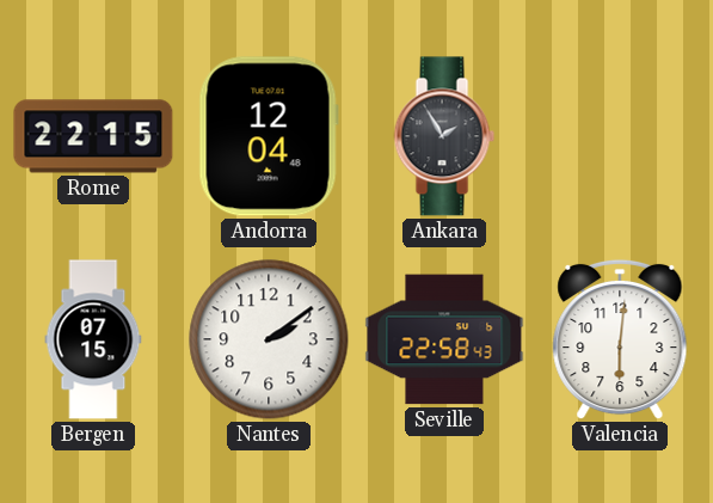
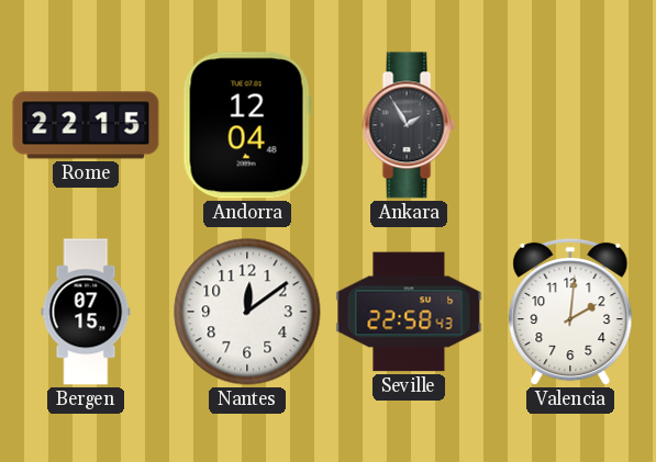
Nantes: 2:09 -> 12:09 (247, 312)
Valencia: 6:01 -> 2:01 (570, 312)
